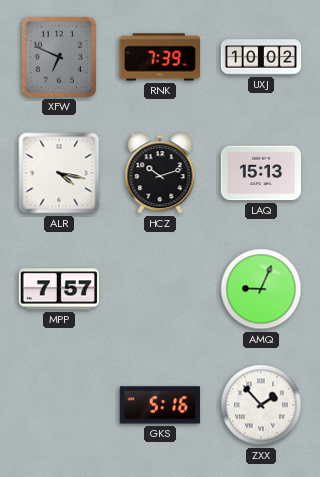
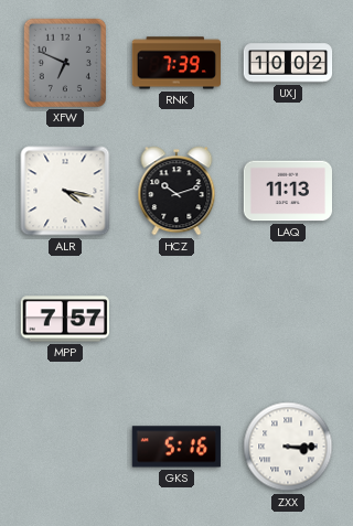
LAQ: 15:13 -> 11:13 (287, 191)
AMQ: 9:04 -> none (261, 289)
ZXX: 1:53 -> 3:15 (288, 447)
